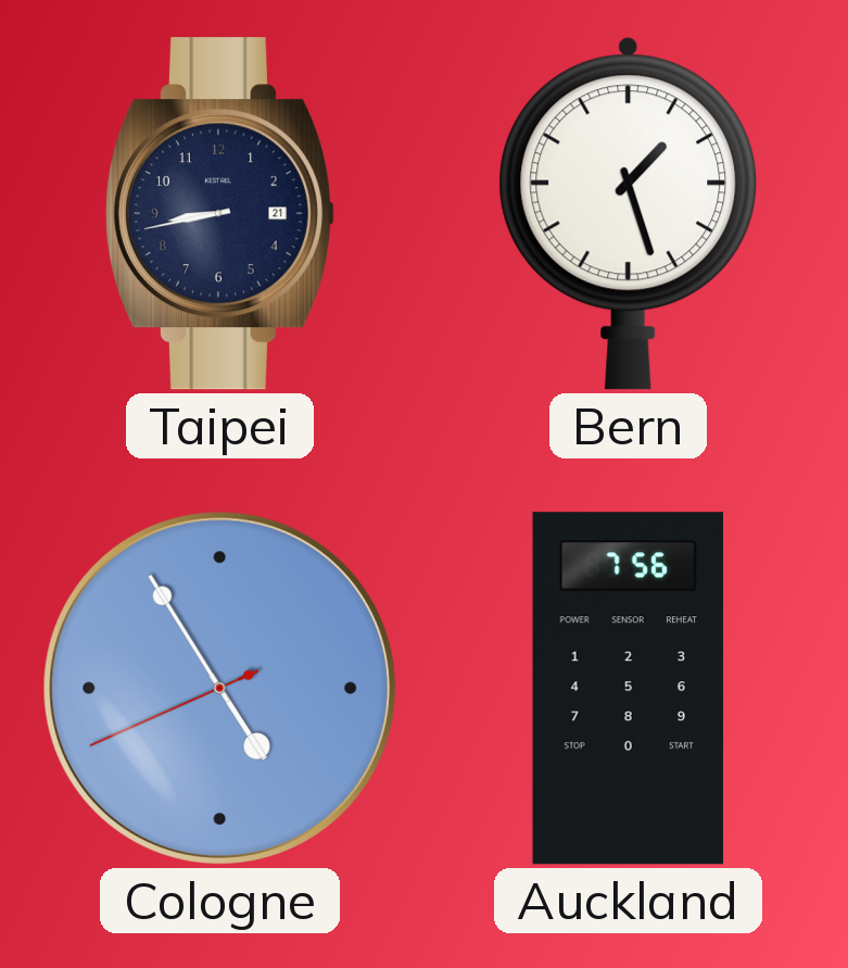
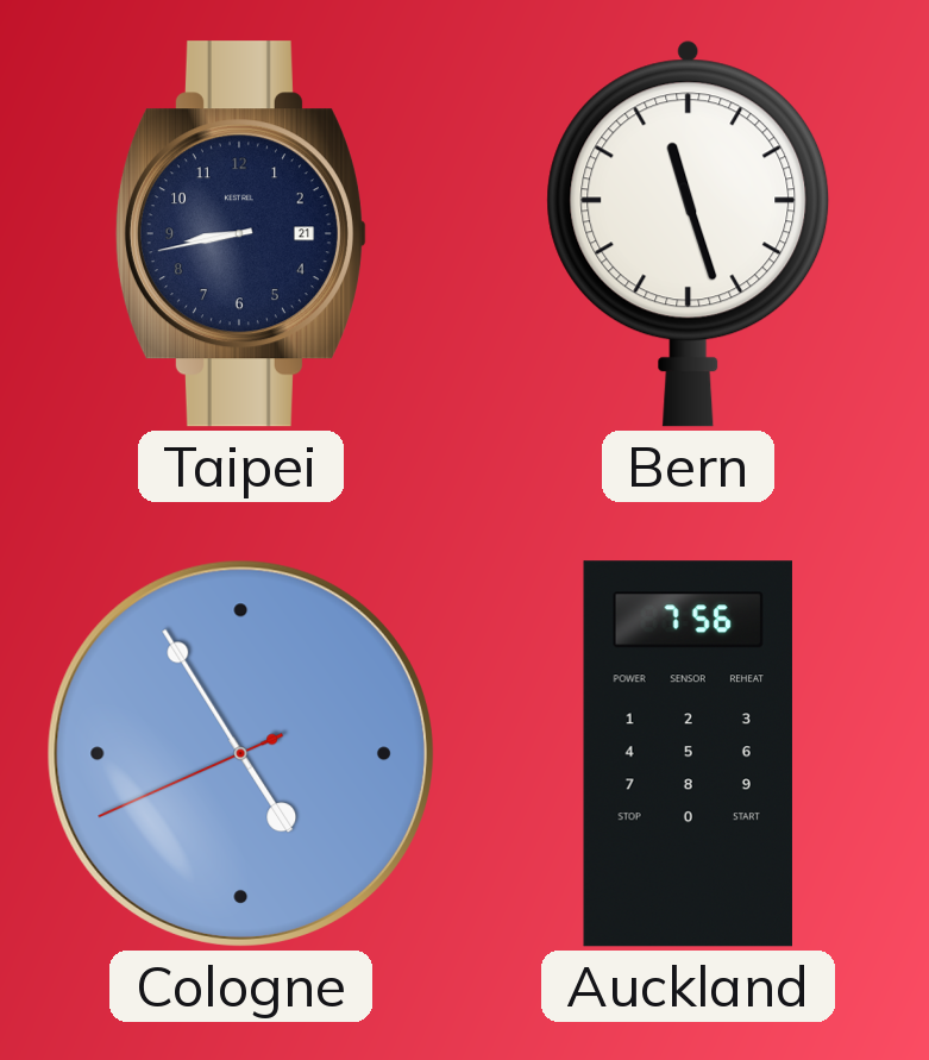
Bern: 1:27 -> 11:27 (689, 233)
